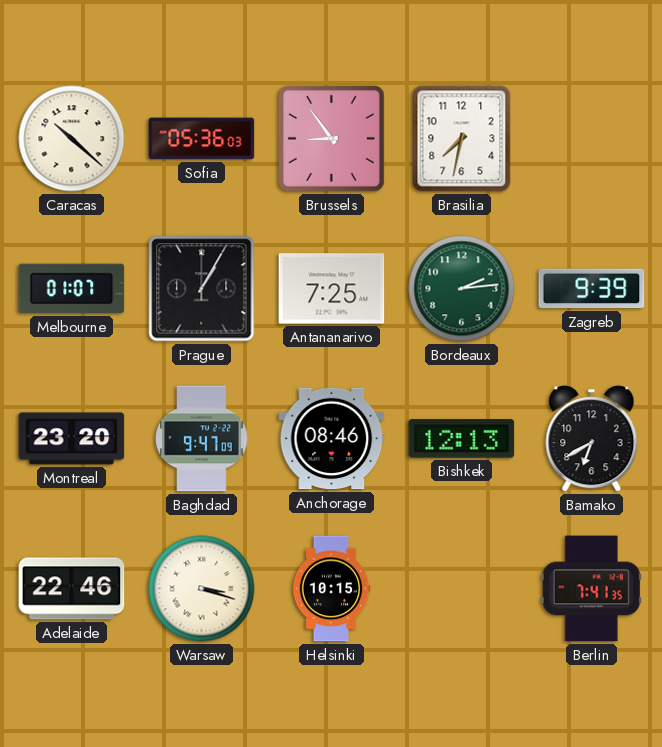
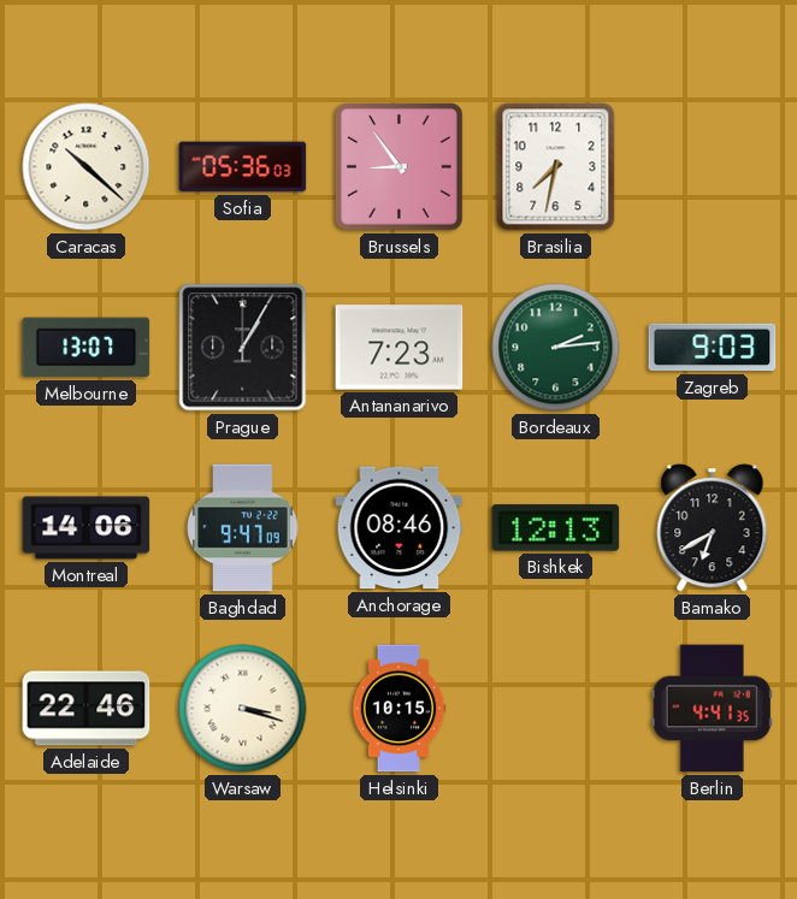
Melbourne: 01:07 -> 13:07 (87, 348)
Antananarivo: 7:25 -> 7:23 (400, 348)
Zagreb: 9:39 -> 9:03 (713, 348)
Montreal: 23:20 -> 14:06 (87, 528)
Berlin: 7:41 -> 4:41 (712, 709)
